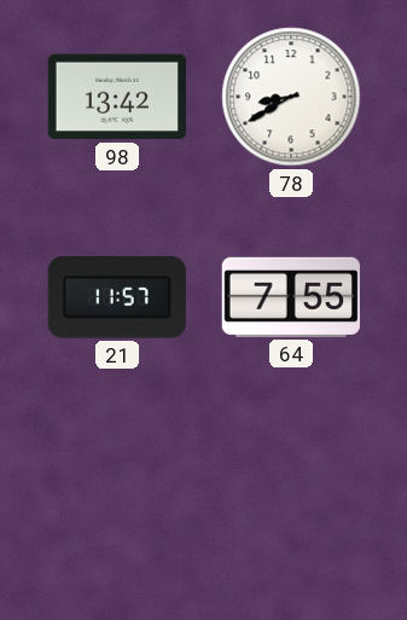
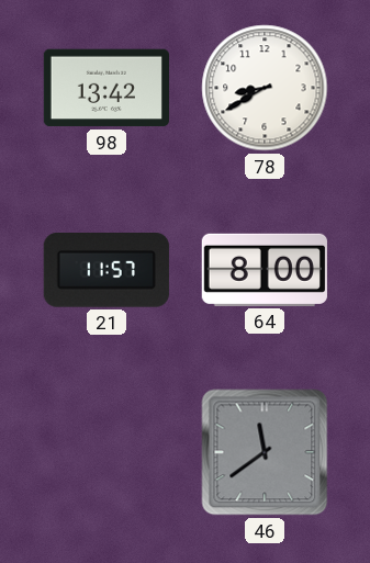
64: 7:55 -> 8:00 (265, 270)
46: none -> 11:39 (265, 452)
